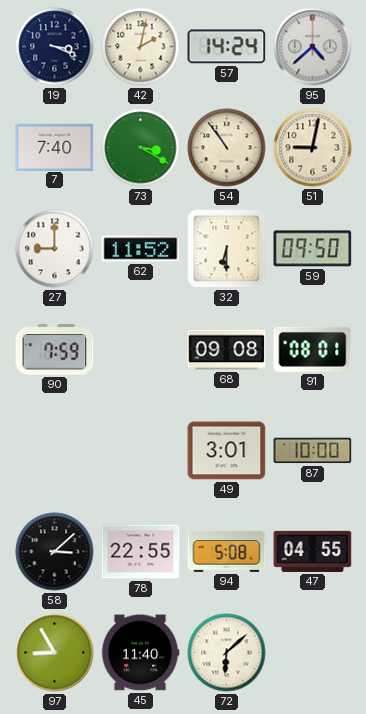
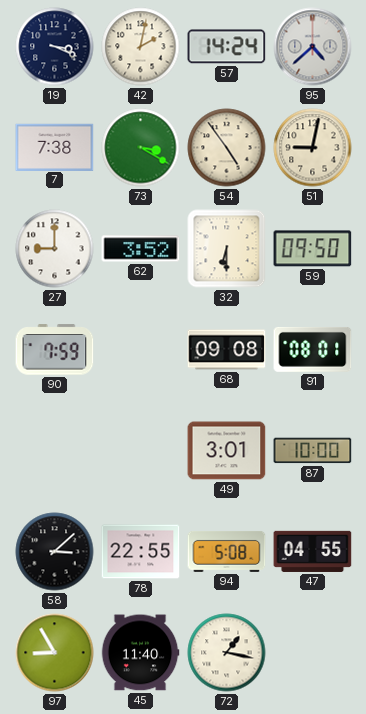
7: 7:40 -> 7:38 (55, 147)
54: 10:54 -> 4:54 (227, 148)
62: 11:52 -> 3:52 (141, 249)
72: 6:08 -> 1:17 (227, 653)
